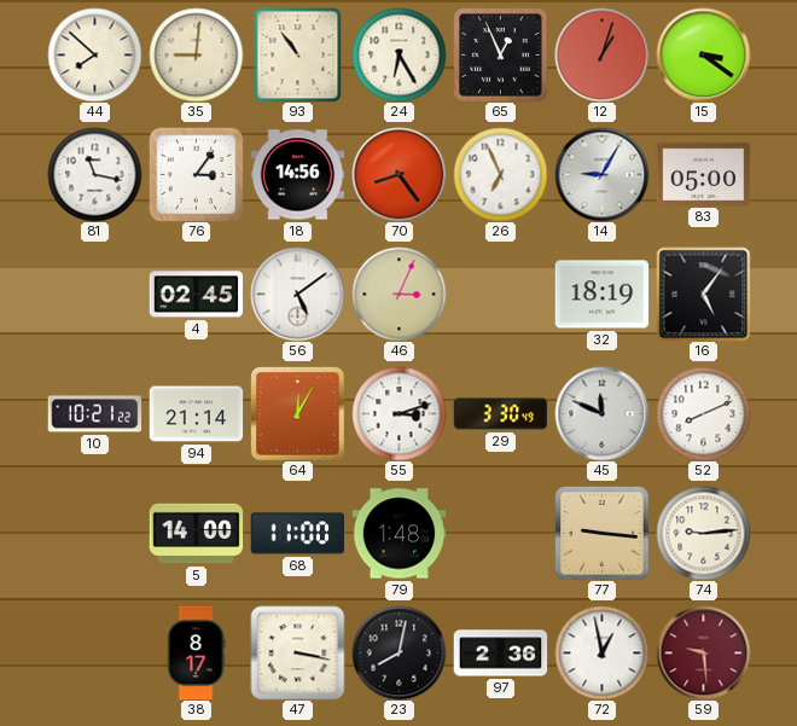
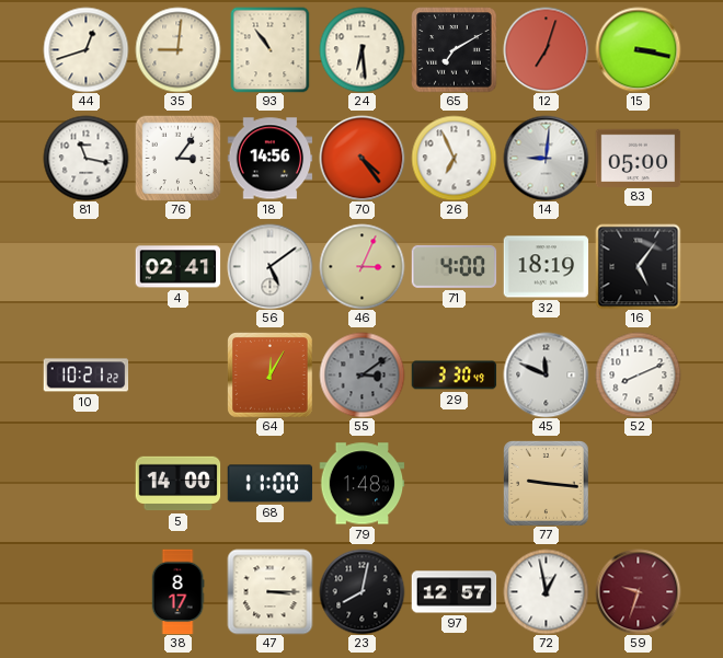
44: 7:52 -> 12:42 (85, 49)
24: 6:25 -> 6:29 (361, 49)
65: 12:56 -> 7:10 (454, 49)
12: 1:03 -> 7:03 (546, 49)
15: 3:21 -> 3:17 (638, 49)
70: 8:24 -> 4:24 (361, 158)
14: 9:05 -> 9:01 (546, 158)
4: 02:45 -> 02:41 (177, 267)
71: none -> 4:00 (454, 266)
94: 21:14 -> none (196, 414)
55: 3:12 -> 3:09 (361, 374)
55 dial: white -> grey (361, 374)
74: 9:14 -> none (703, 533)
47: 3:17 -> 3:15 (269, 591)
97: 2:36 -> 12:57 (454, 592)
59: 9:29 -> 9:33 (638, 591)
